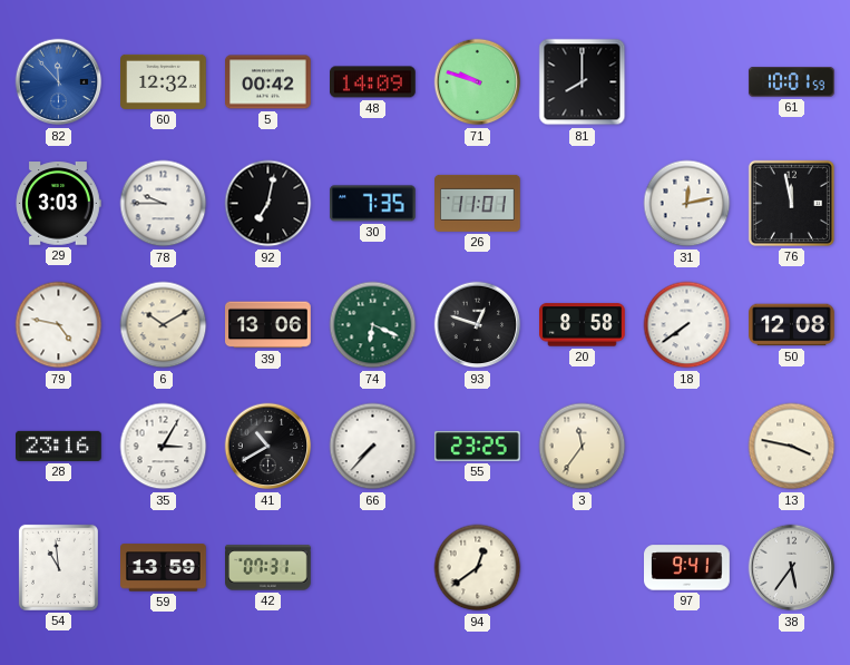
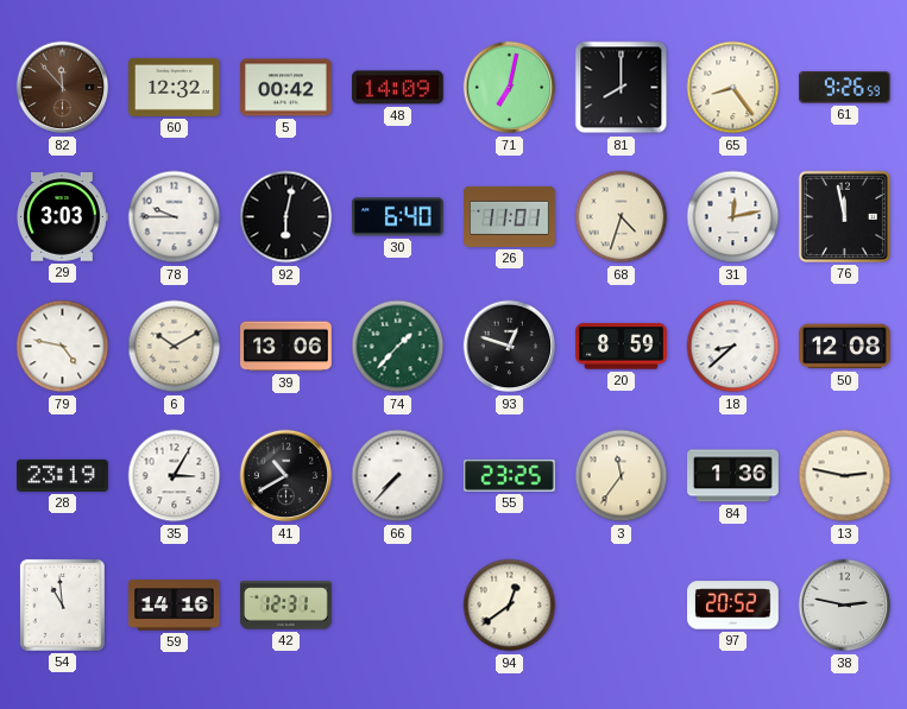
82 dial: blue -> brown (63, 88)
71: 9:48 -> 7:02 (510, 88)
65: none -> 8:24 (733, 88)
61: 10:01 -> 9:26 (844, 88)
92: 7:02 -> 6:02 (286, 217)
30: 7:35 -> 6:40 (397, 217)
68: none -> 4:33 (622, 217)
74: 6:19 -> 1:37 (398, 347)
20: 8:58 -> 8:59 (622, 347)
18: 7:39 -> 8:38 (733, 347)
28: 23:16 -> 23:19 (63, 475)
84: none -> 1:36 (733, 476)
13: 3:47 -> 2:47 (845, 476)
59: 13:59 -> 14:16 (175, 606)
42: 07:31 -> 12:31 (286, 606)
97: 9:41 -> 20:52 (733, 606)
38: 5:36 -> 2:47 (845, 606)
